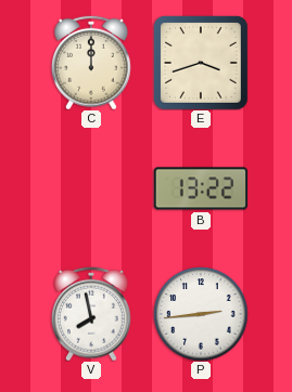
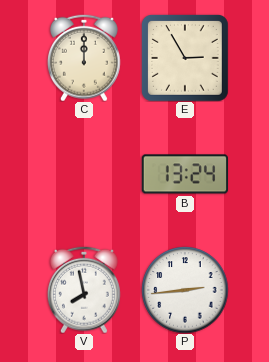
E: 3:42 -> 2:55 (185, 58)
B: 13:22 -> 13:24 (184, 174)
